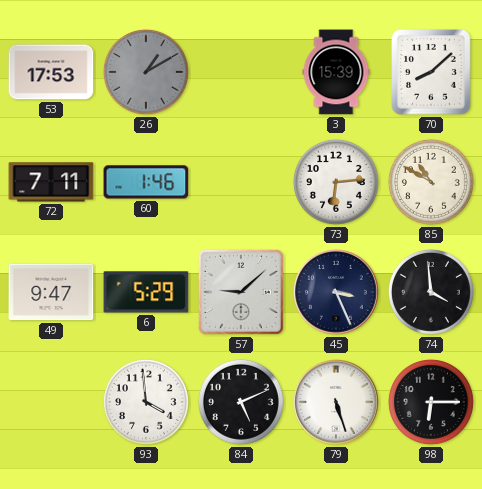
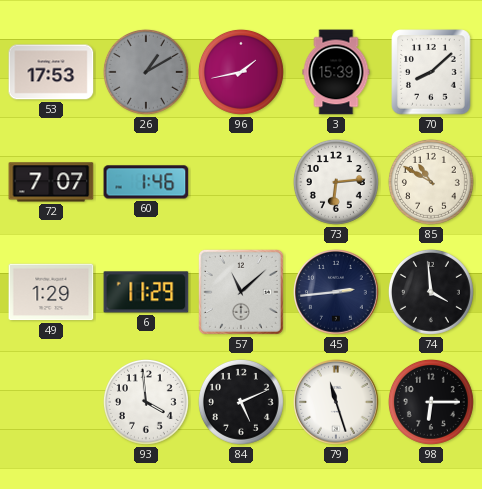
96: none -> 1:43 (241, 72)
72: 7:11 -> 7:07 (51, 182)
49: 9:47 -> 1:29 (51, 292)
6: 5:29 -> 11:29 (146, 292)
57: 9:08 -> 11:08 (241, 292)
45: 3:26 -> 2:44 (337, 293)
79: 5:27 -> 11:27 (337, 403)
